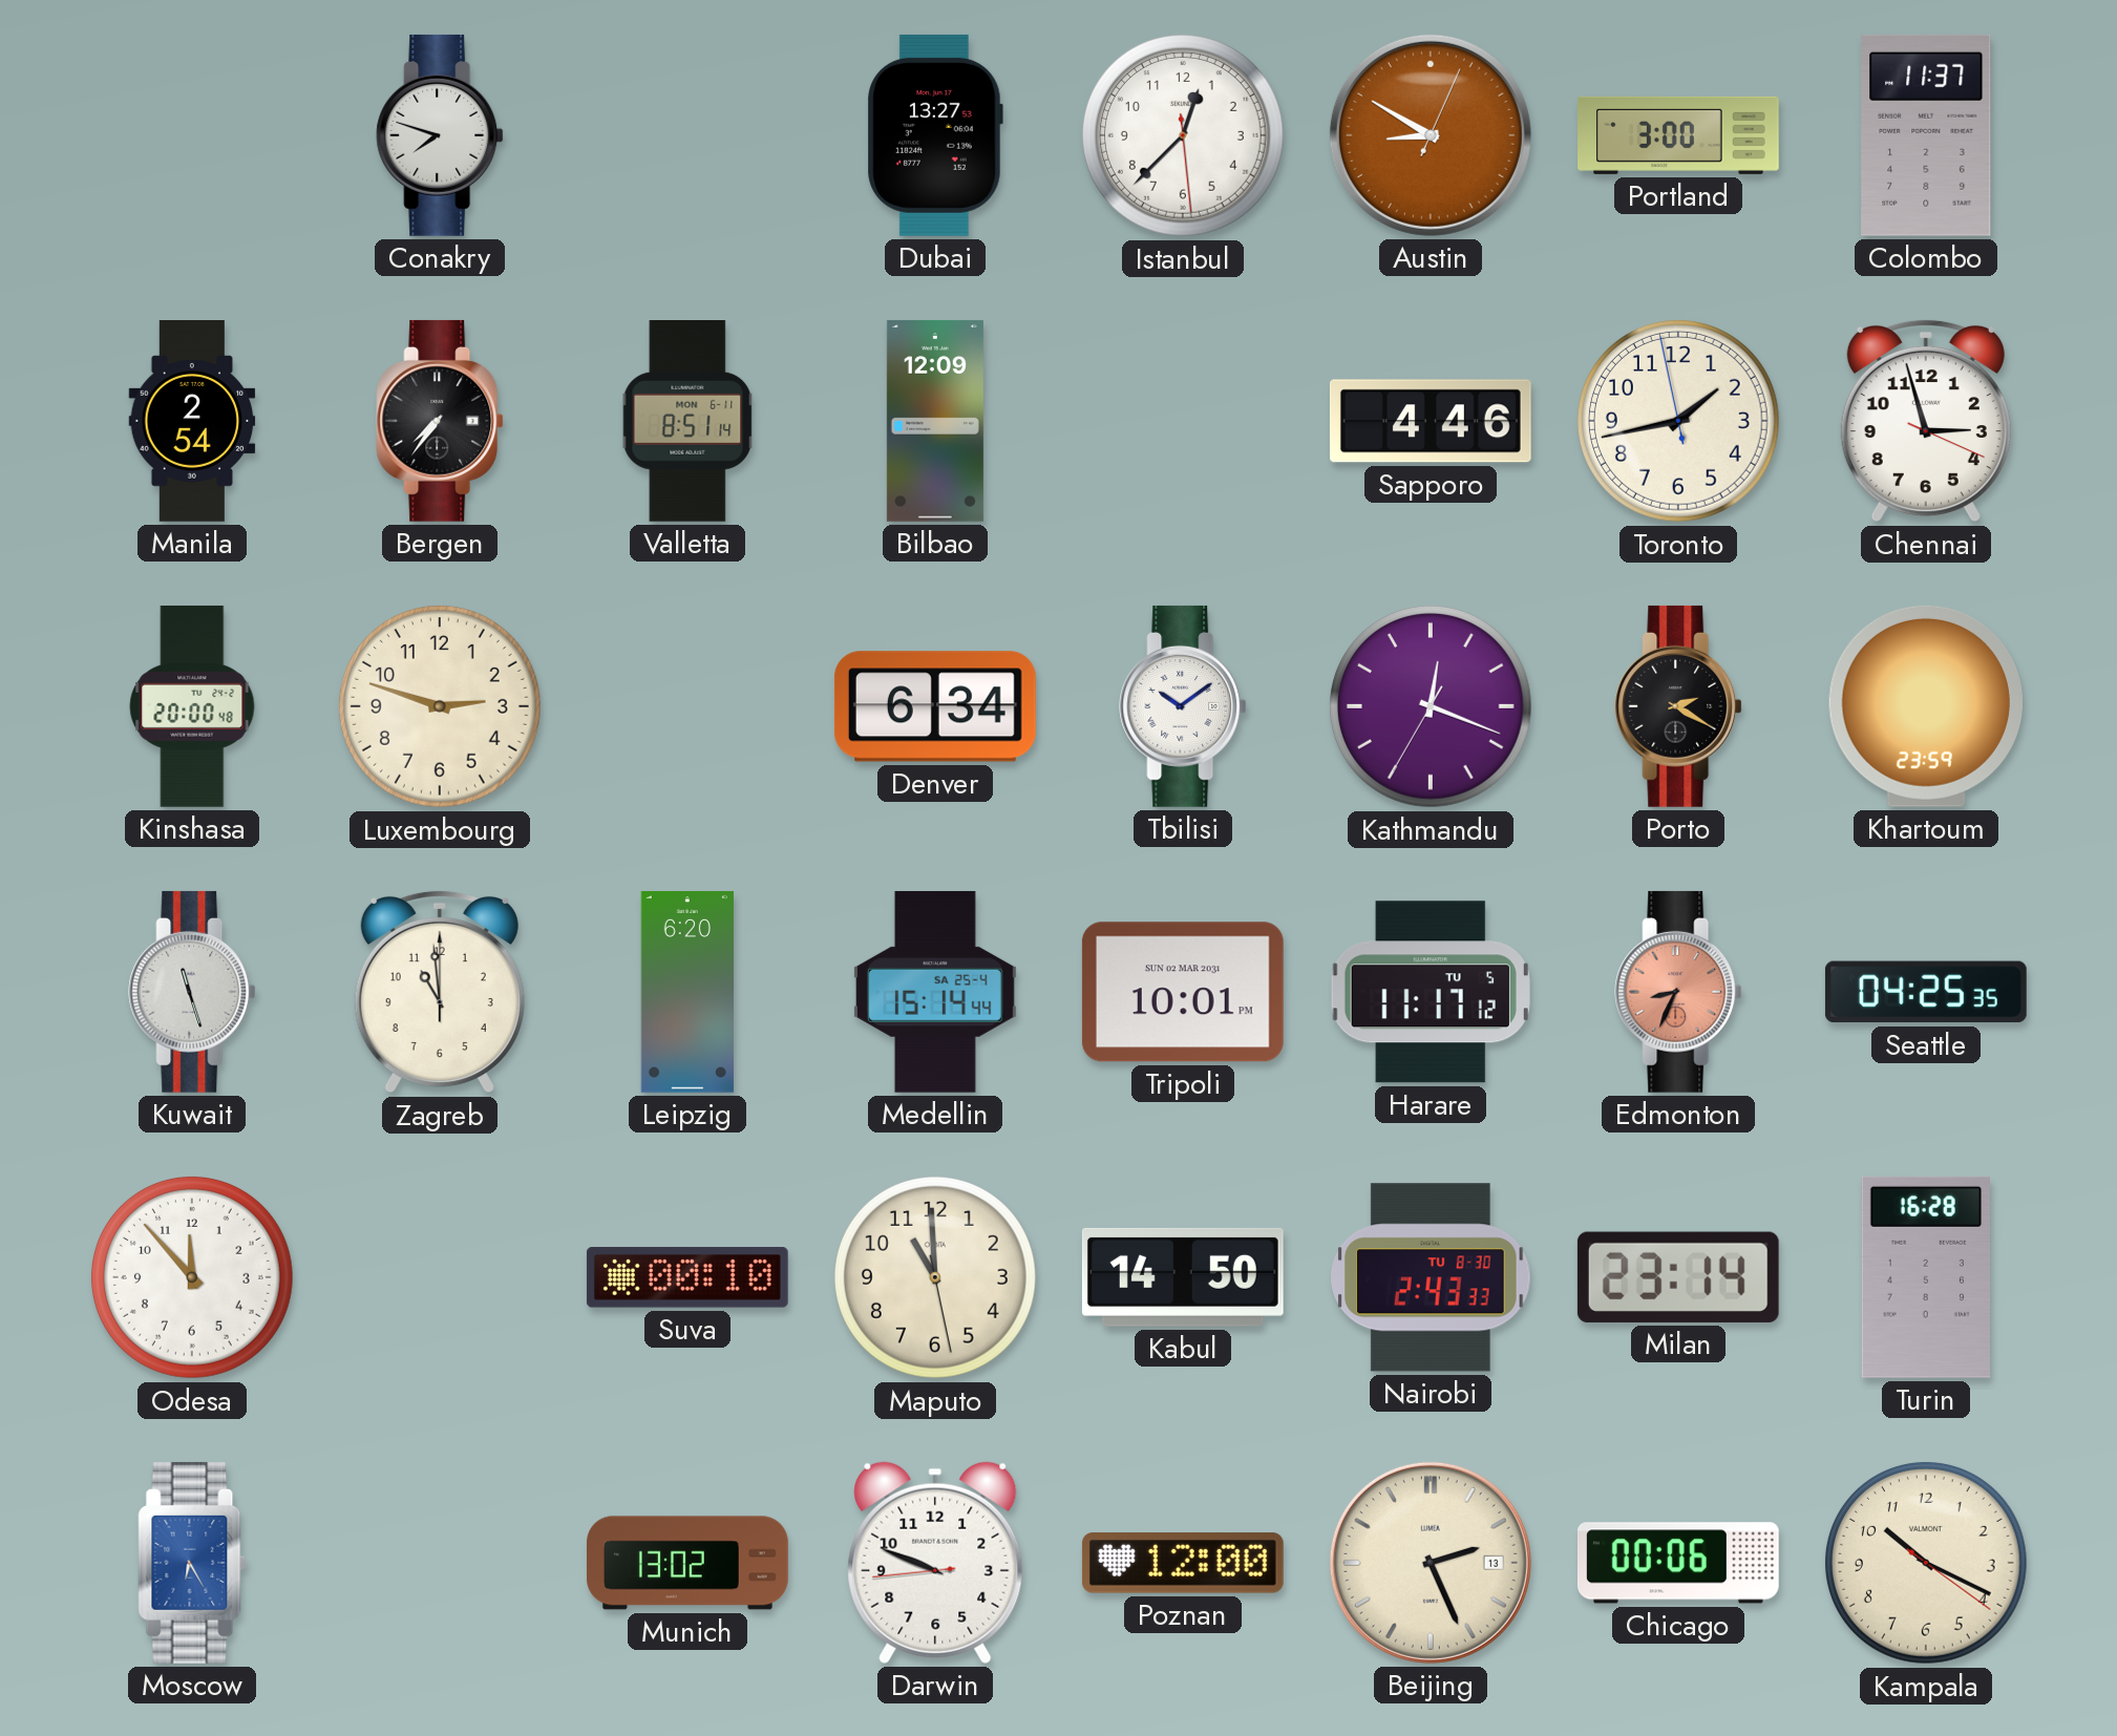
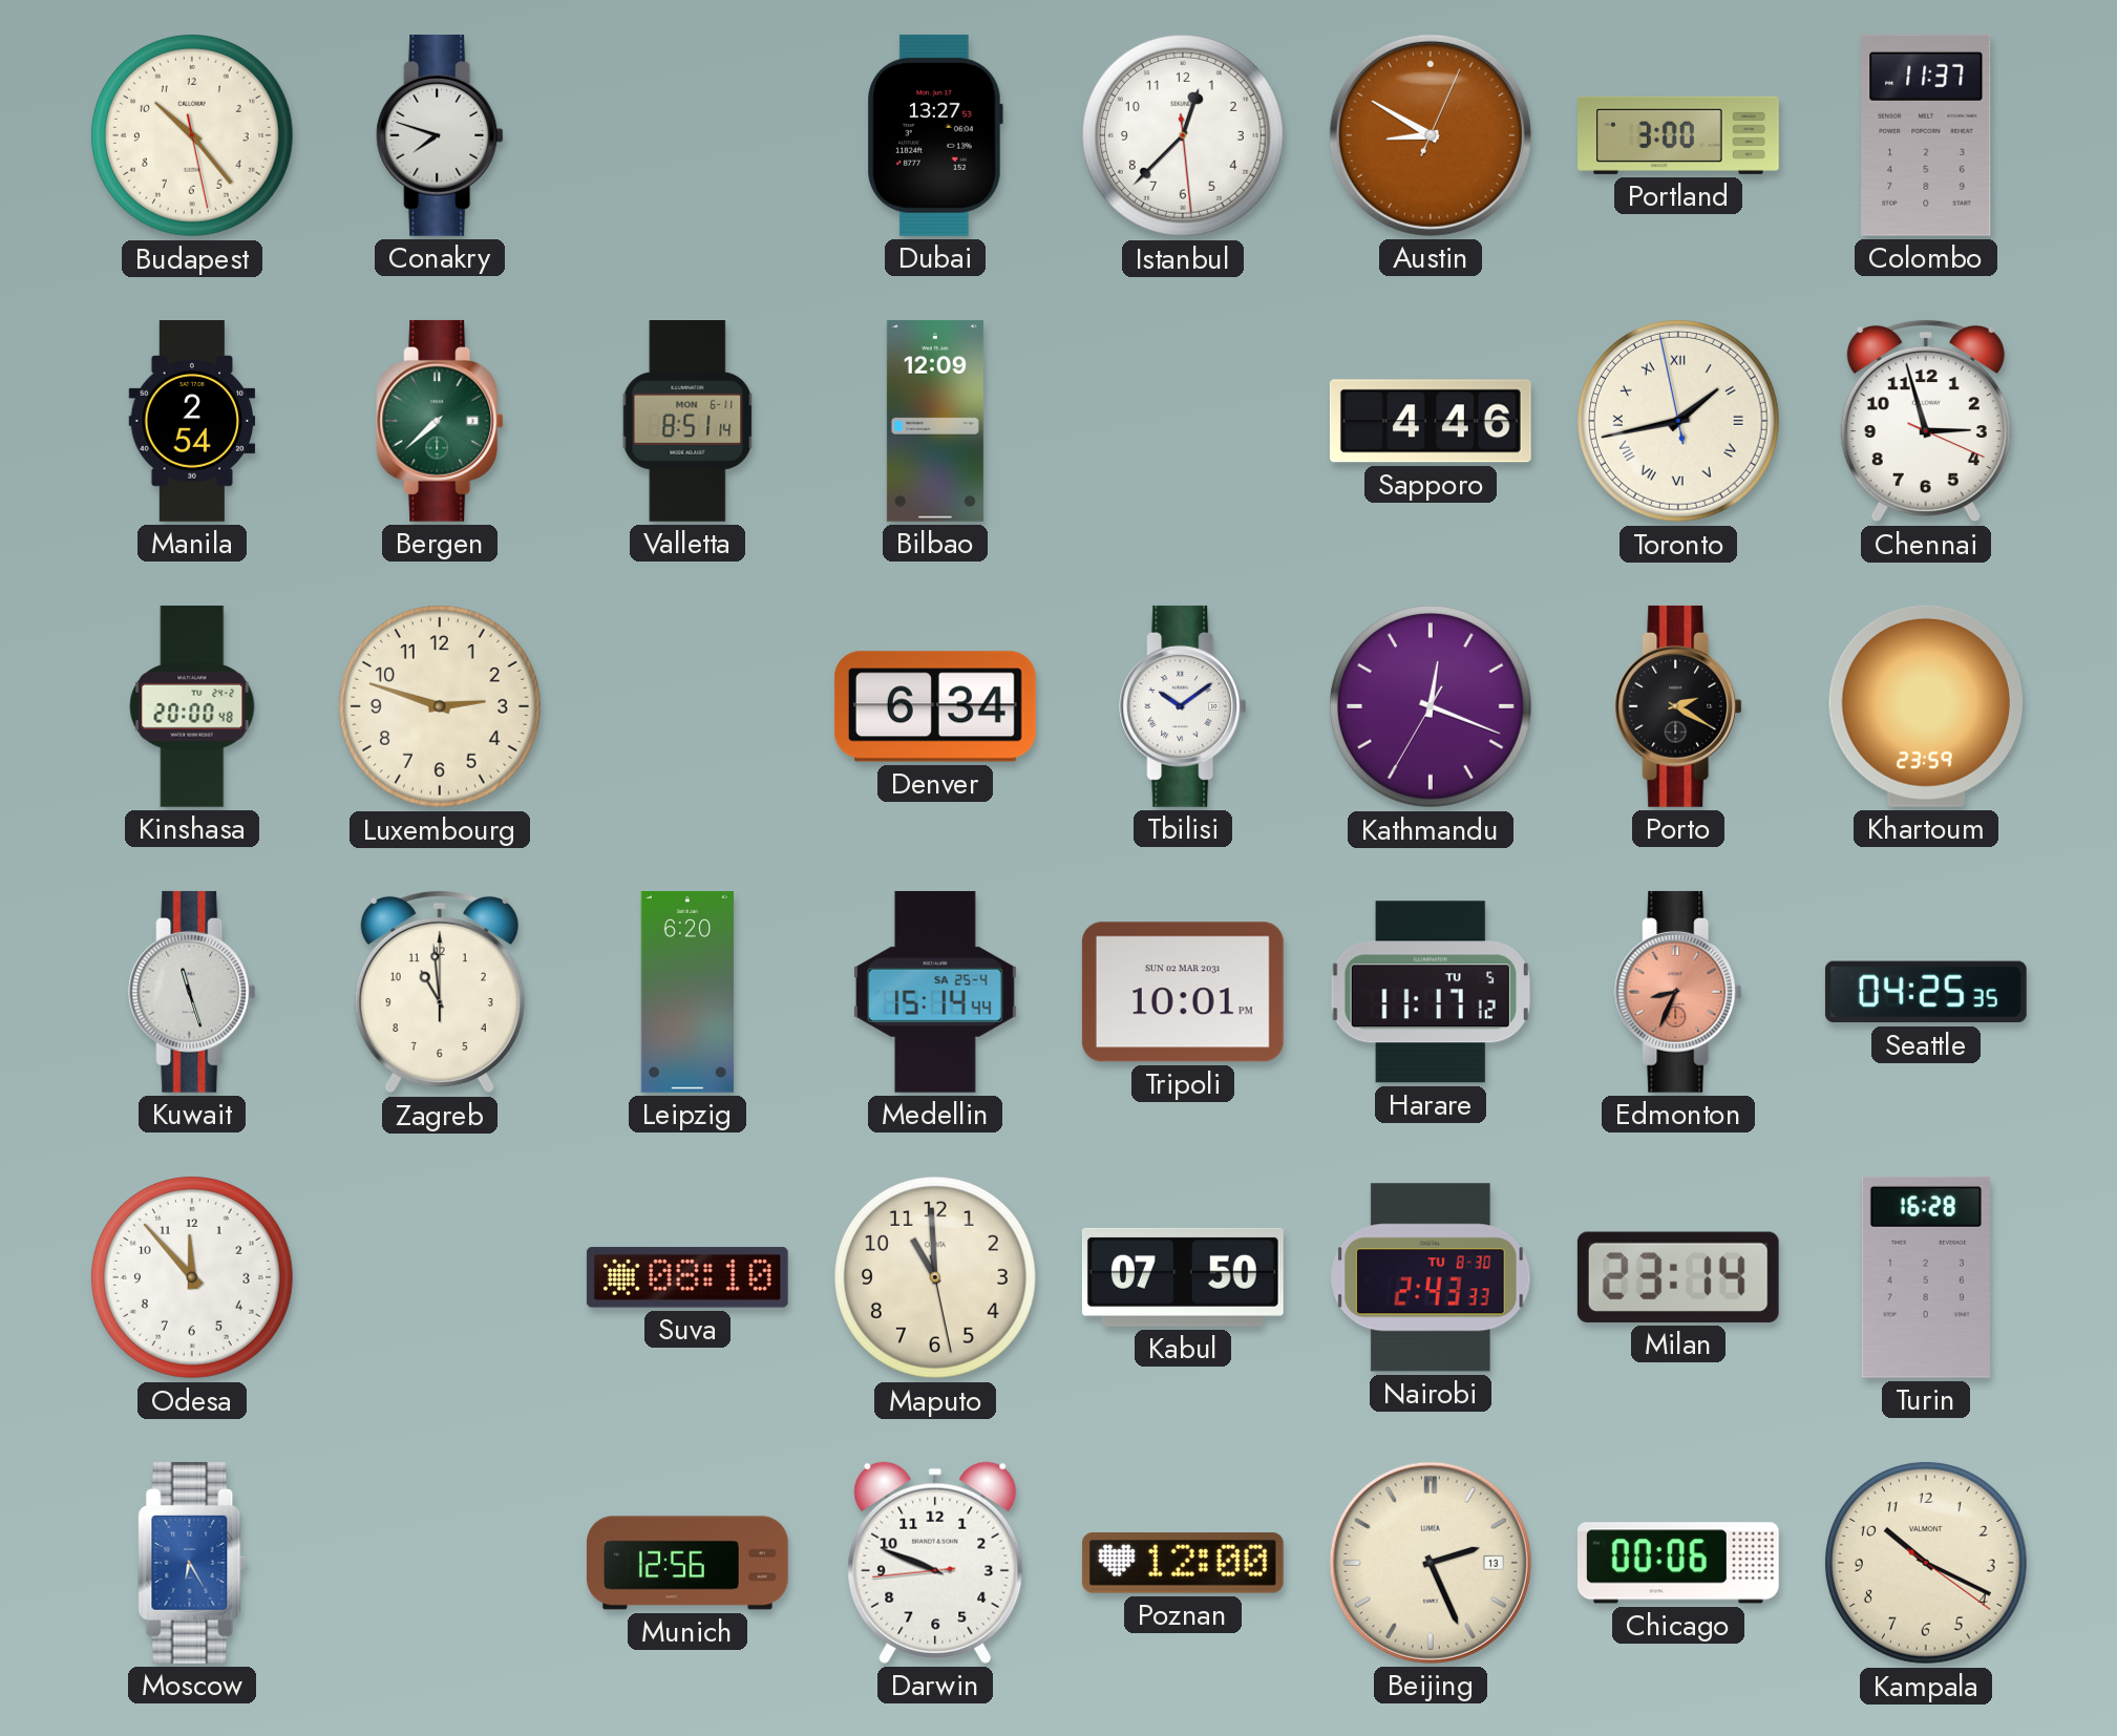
Budapest: none -> 10:23 (192, 135)
Bergen: 7:36 -> 7:38 (440, 421)
Bergen dial: black -> green (440, 421)
Toronto numerals: Arabic -> Roman (1678, 421)
Suva: 00:10 -> 08:10 (687, 1277)
Kabul: 14:50 -> 07:50 (1183, 1277)
Munich: 13:02 -> 12:56 (689, 1563)
